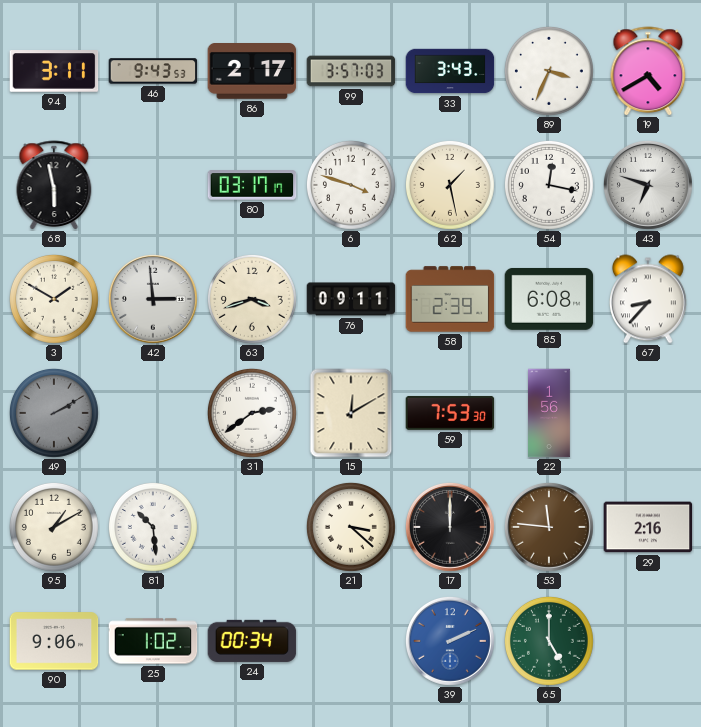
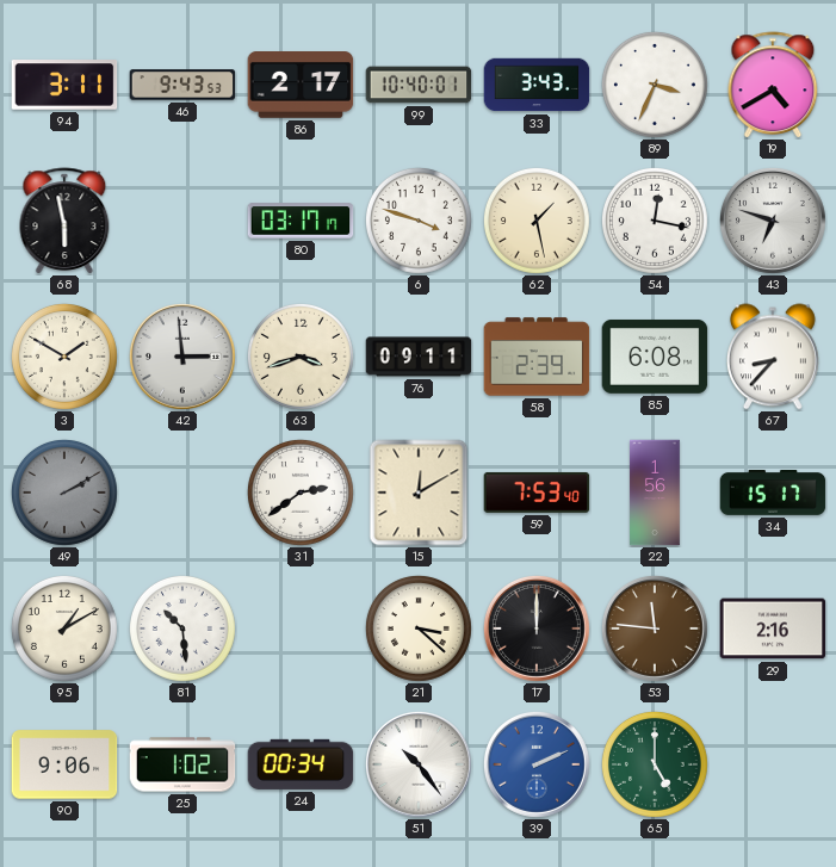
99: 3:57 -> 10:40 (419, 85)
59: 7:53:30 -> 7:53:40 (537, 493)
34: none -> 15:17 (773, 494)
51: none -> 10:24 (419, 764)
